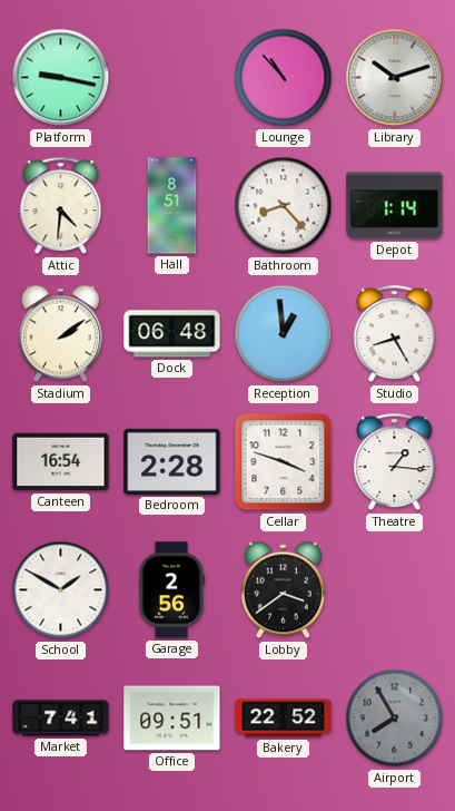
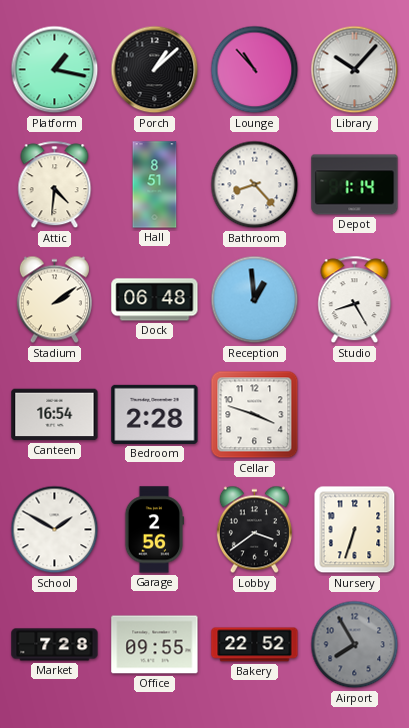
Platform: 9:17 -> 1:17 (55, 70)
Porch: none -> 1:08 (155, 70)
Library: 10:12 -> 10:07 (355, 70)
Theatre: 1:16 -> none (395, 462)
Nursery: none -> 6:33 (355, 530)
Market: 7:41 -> 7:28 (55, 645)
Office: 09:51 -> 09:55 (155, 645)
